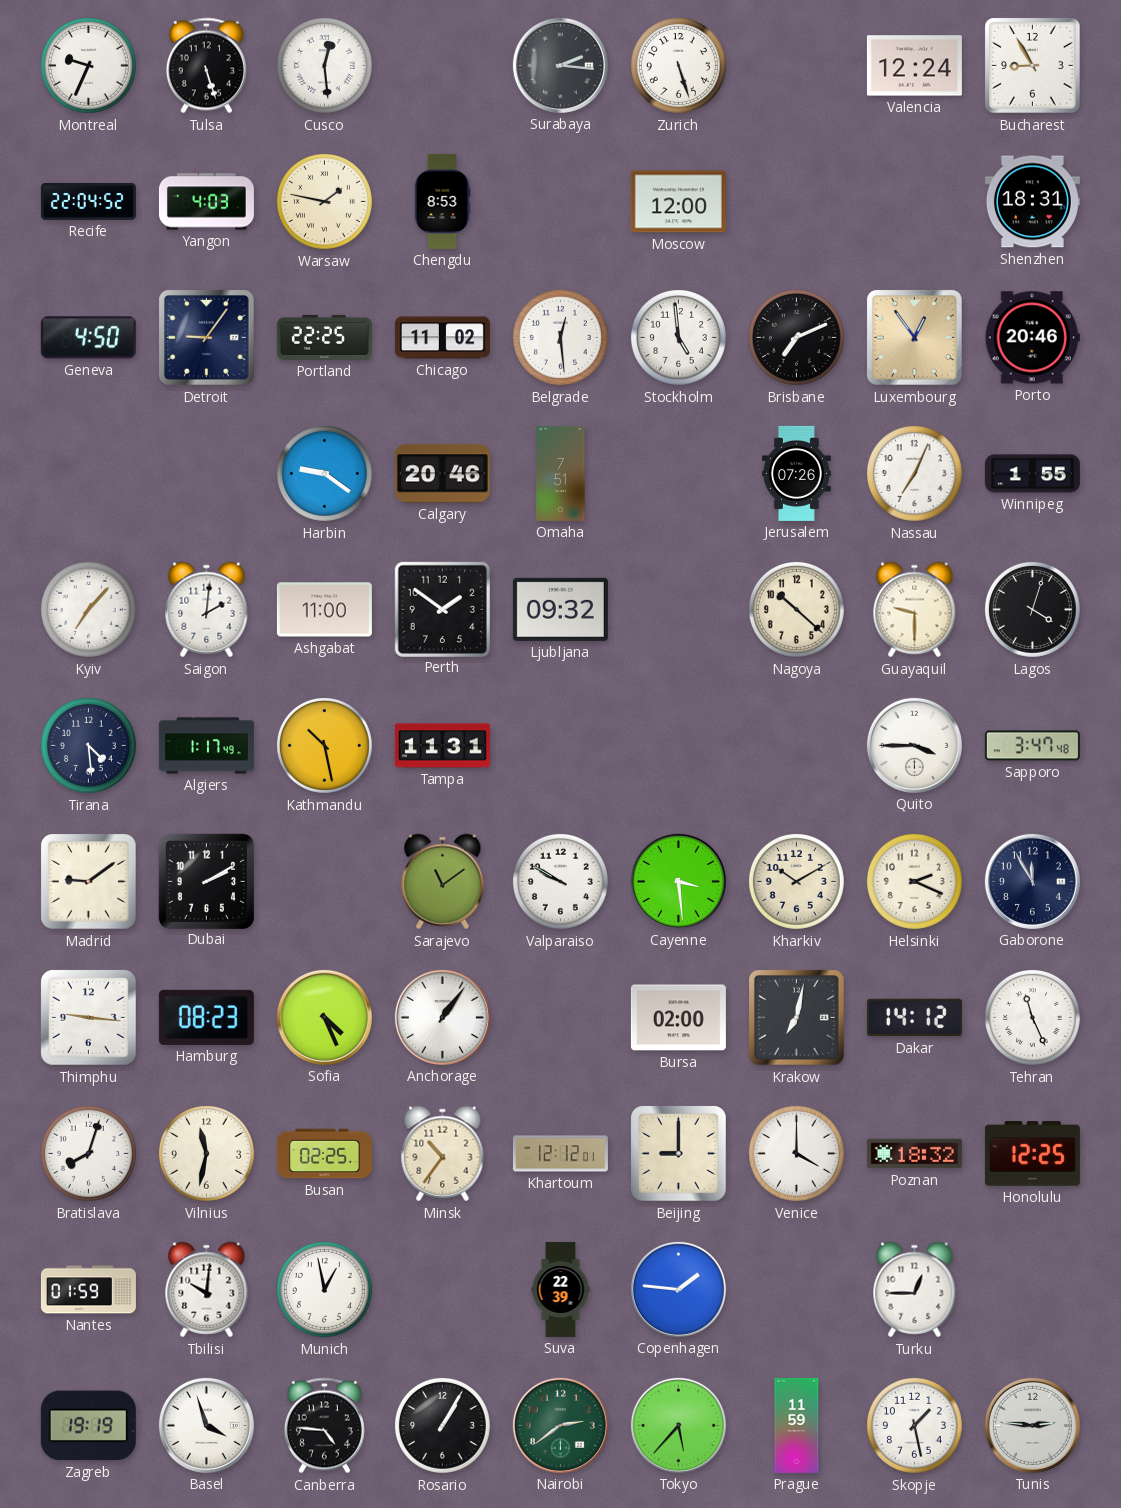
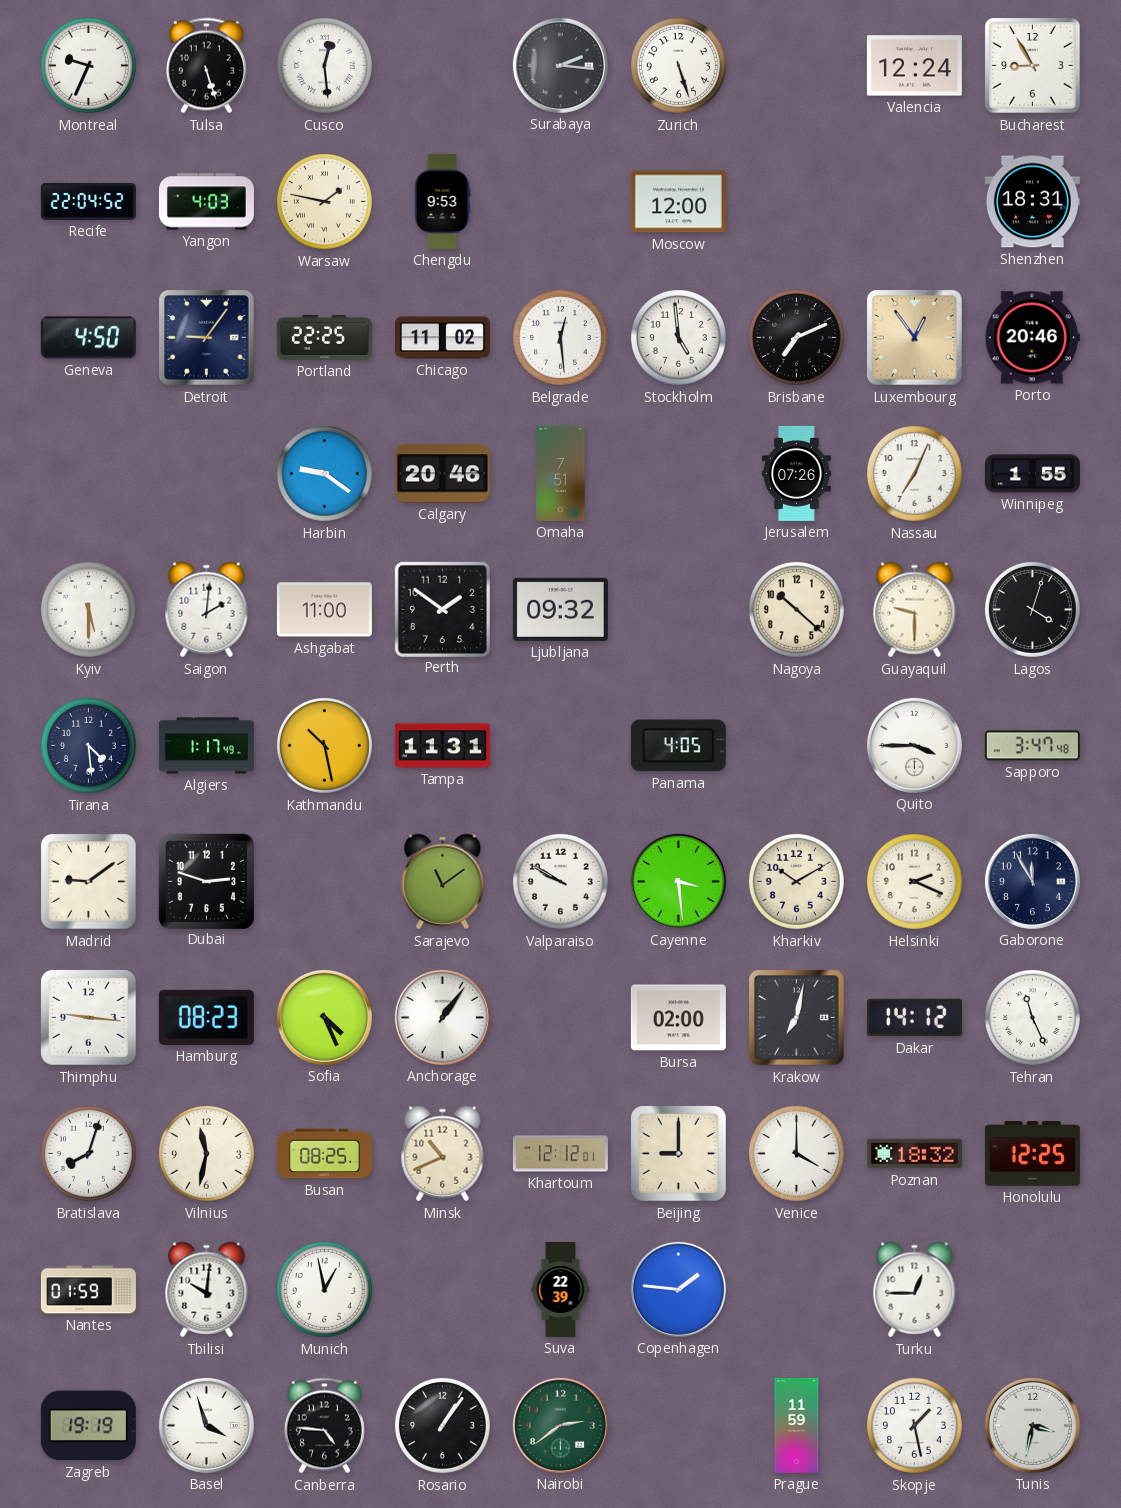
Chengdu: 8:53 -> 9:53 (442, 201)
Kyiv: 7:07 -> 5:30 (88, 609)
Panama: none -> 4:05 (678, 746)
Dubai: 2:10 -> 2:48 (206, 881)
Busan: 02:25 -> 08:25 (324, 1154)
Minsk: 10:36 -> 10:41 (443, 1154)
Rosario: 1:05 -> 1:06 (442, 1425)
Tokyo: 5:37 -> none (678, 1425)
Tunis: 2:46 -> 3:32 (1032, 1425)
